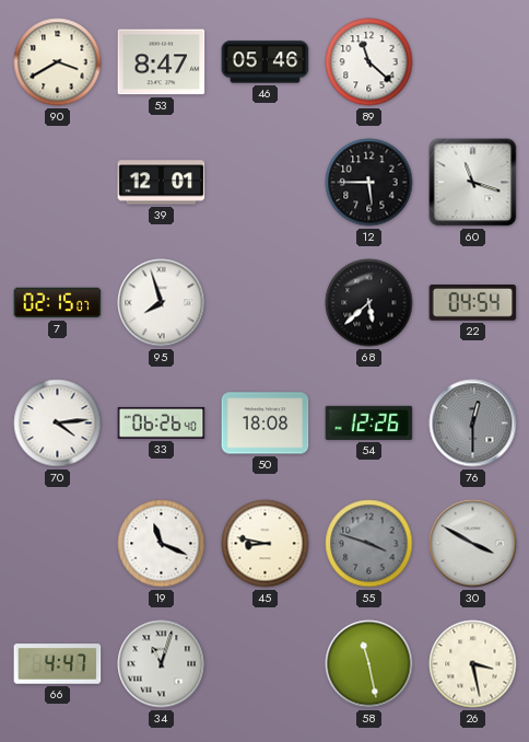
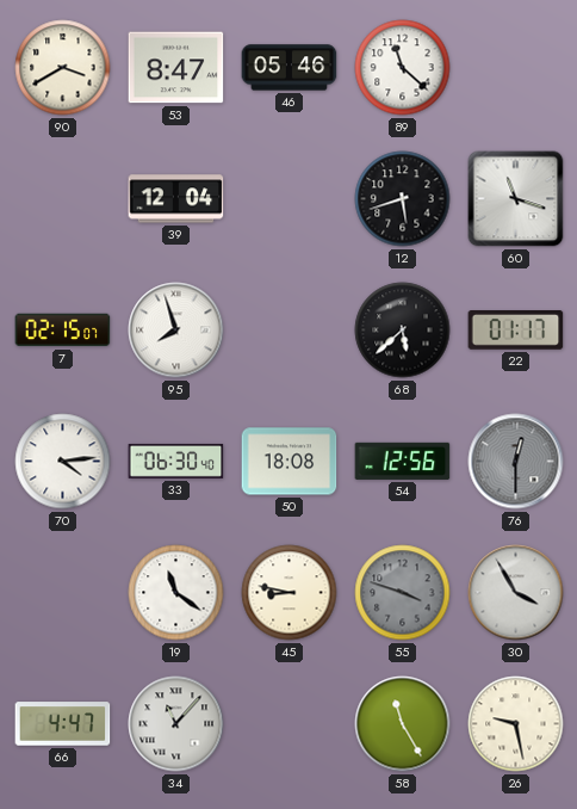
39: 12:01 -> 12:04 (176, 199)
12: 5:45 -> 5:42 (403, 199)
22: 04:54 -> 01:17 (516, 331)
33: 06:26 -> 06:30 (176, 461)
54: 12:26 -> 12:56 (403, 461)
19: 11:19 -> 11:21 (176, 593)
30: 3:50 -> 3:55 (516, 593)
34: 11:03 -> 11:07 (176, 724)
58: 11:28 -> 11:25 (403, 724)
26: 3:28 -> 9:28 (516, 724)
